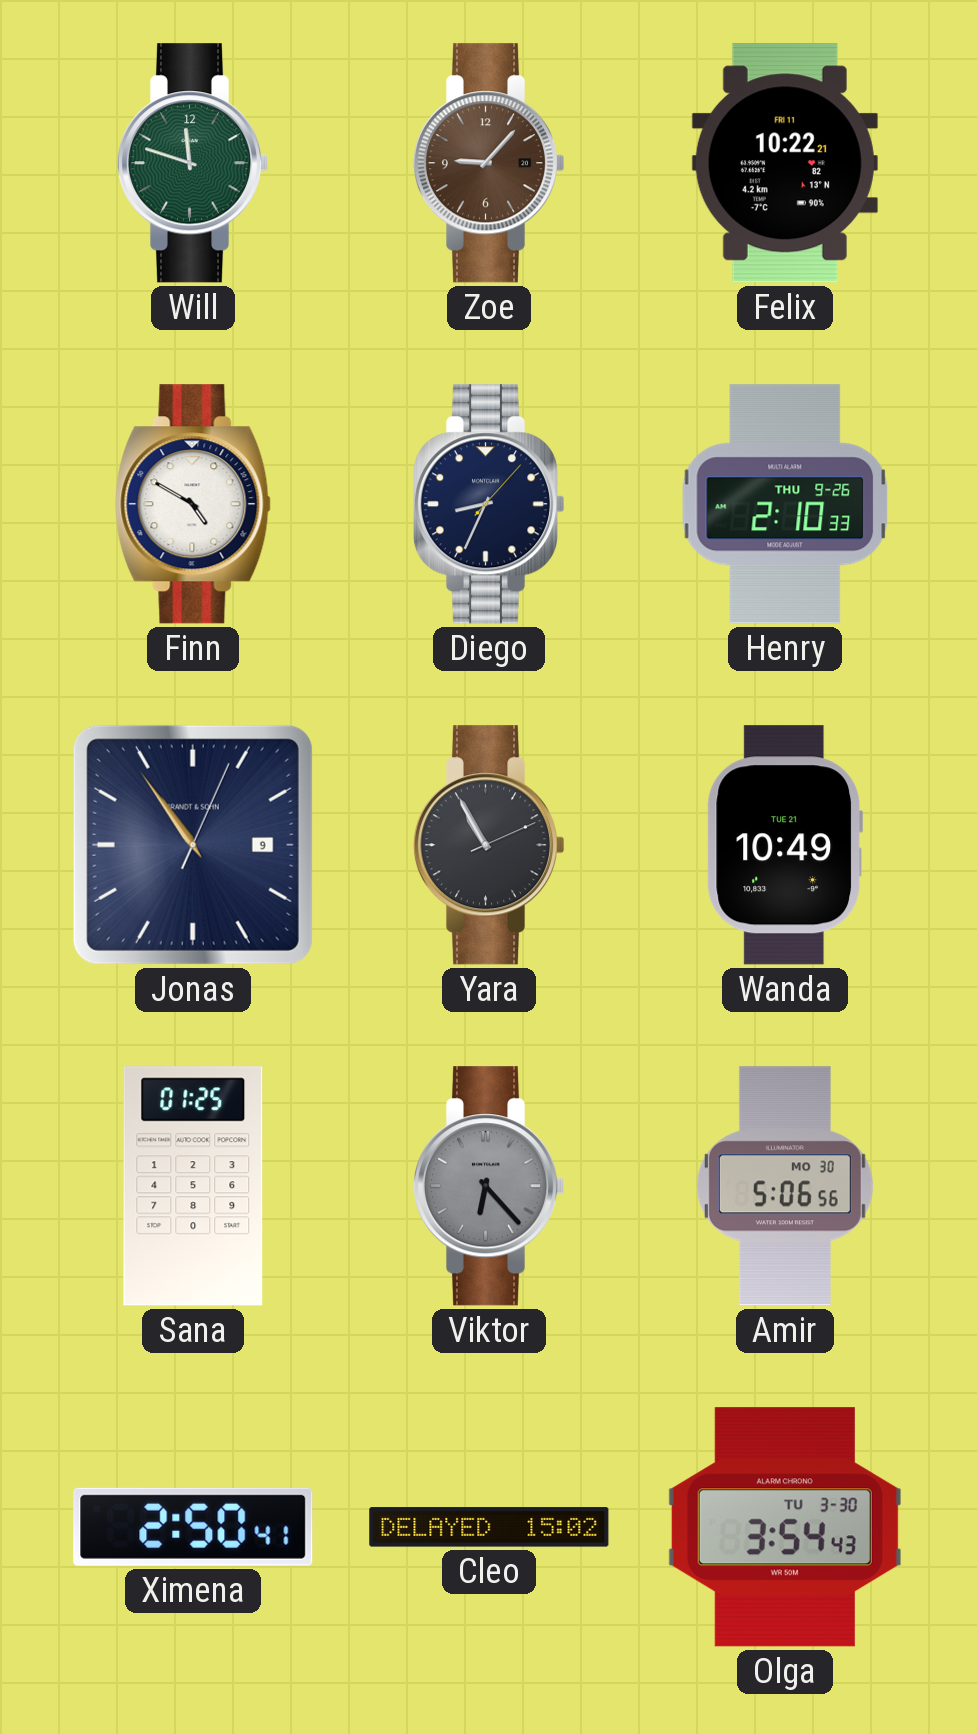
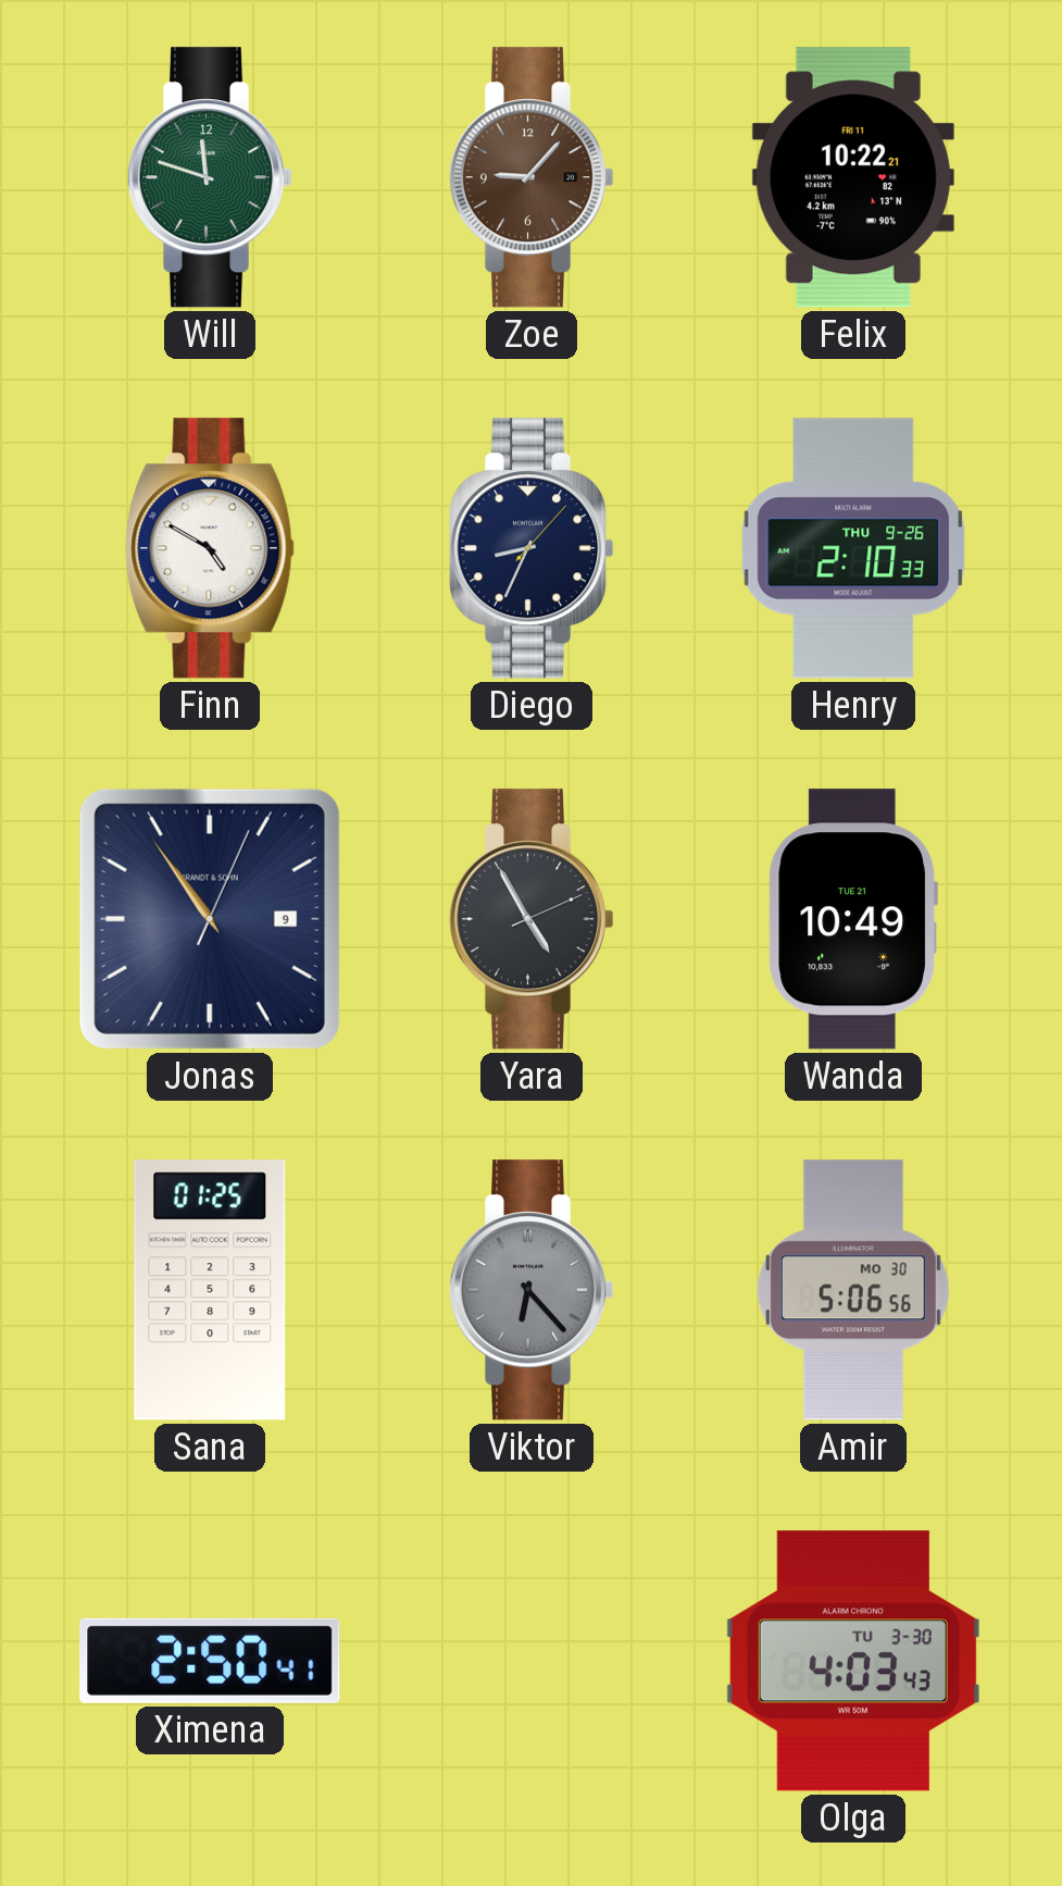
Yara: 10:55 -> 4:55 (532, 919)
Cleo: 15:02 -> none (489, 1527)
Olga: 3:54 -> 4:03 (853, 1661)
